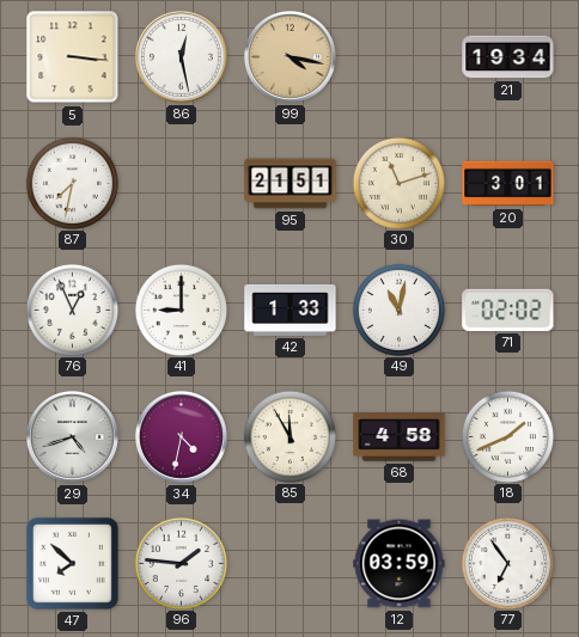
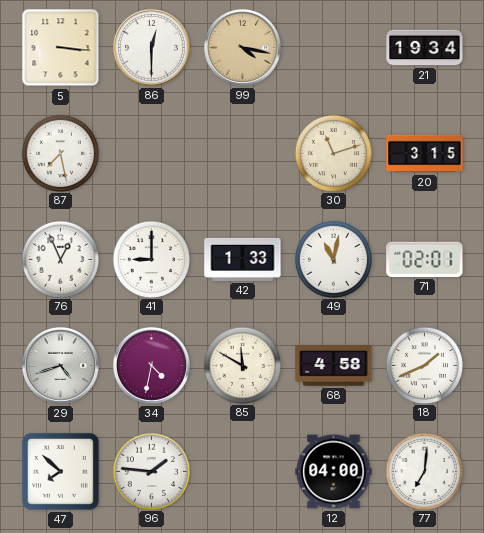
86: 12:28 -> 12:30 (151, 47)
87: 7:32 -> 7:28 (60, 153)
95: 21:51 -> none (291, 184)
20: 3:01 -> 3:15 (425, 154)
71: 02:02 -> 02:01 (425, 259)
85: 11:55 -> 11:50 (242, 365)
12: 03:59 -> 04:00 (334, 472)
77: 6:54 -> 7:01 (424, 471)
